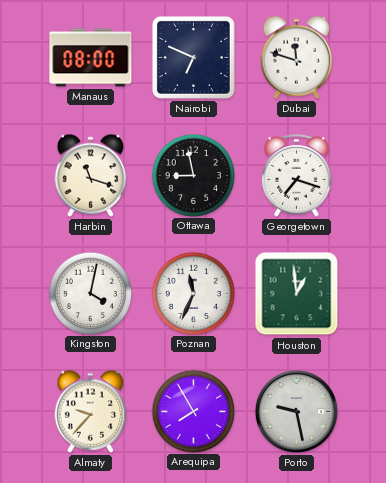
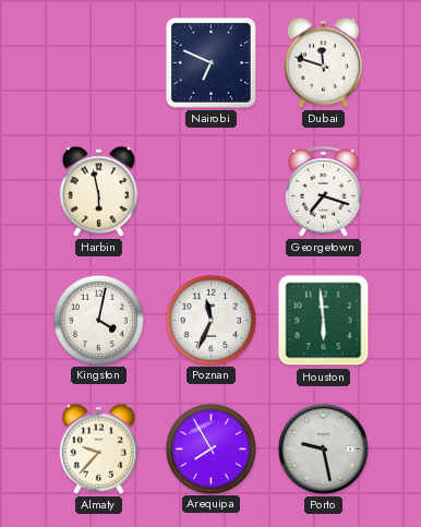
Manaus: 08:00 -> none (91, 58)
Harbin: 11:18 -> 5:58 (99, 191)
Ottawa: 8:58 -> none (193, 175)
Houston: 12:59 -> 5:59 (324, 321)
